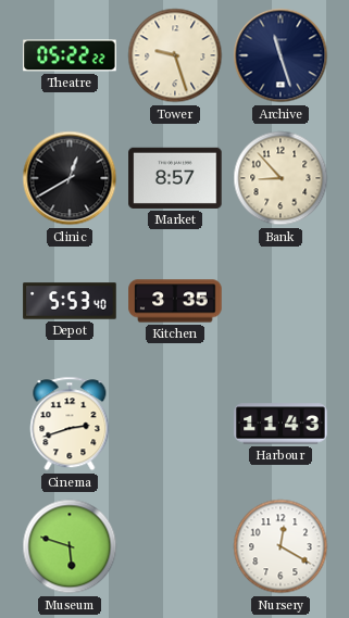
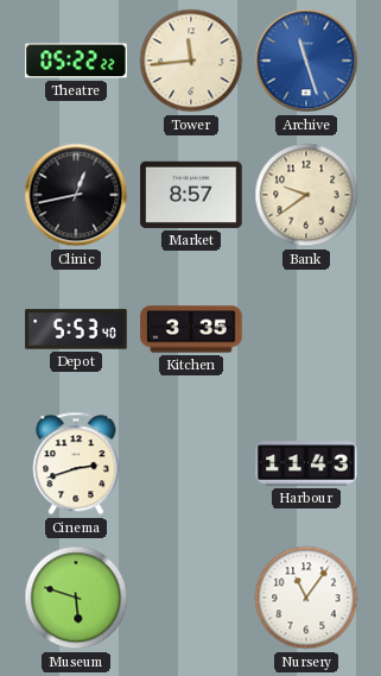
Tower: 9:27 -> 11:44 (191, 61)
Archive dial: navy -> blue (306, 61)
Clinic: 12:40 -> 12:43 (76, 195)
Bank: 8:53 -> 9:39 (306, 195)
Nursery: 12:20 -> 11:06 (306, 598)
